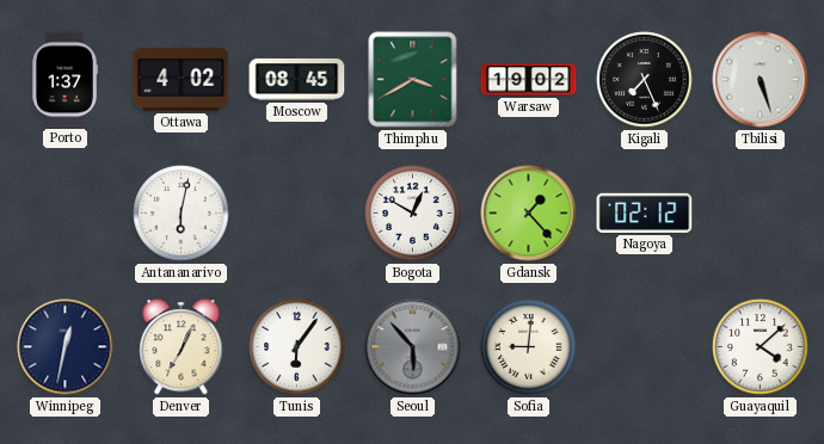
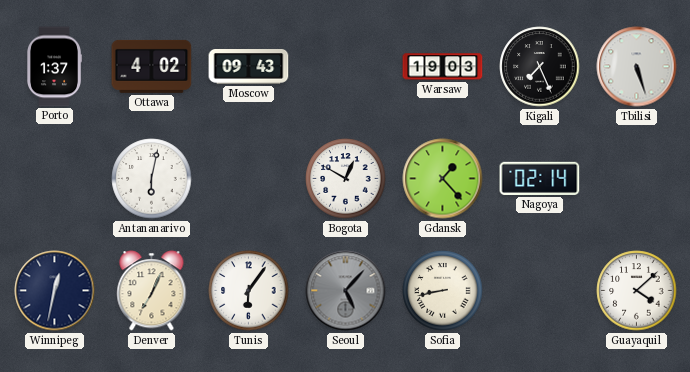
Moscow: 08:45 -> 09:43 (249, 67)
Thimphu: 3:40 -> none (413, 80)
Warsaw: 19:02 -> 19:03 (443, 67)
Nagoya: 02:12 -> 02:14 (540, 178)
Seoul: 5:53 -> 5:07 (346, 291)
Sofia: 9:01 -> 8:43 (443, 291)
